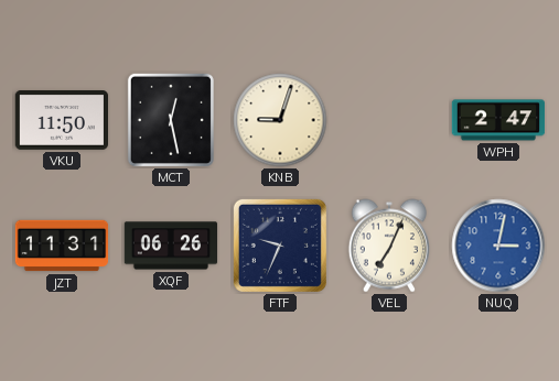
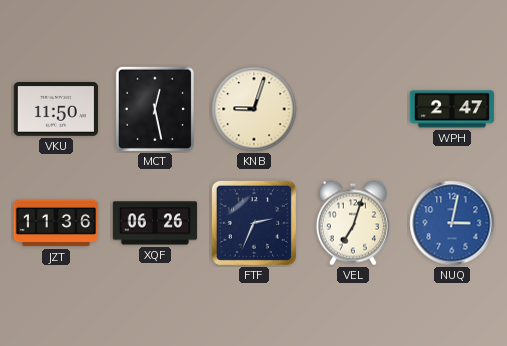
JZT: 11:31 -> 11:36 (56, 223)
FTF: 9:34 -> 2:34 (254, 223)
VEL: 7:04 -> 7:03 (353, 223)
